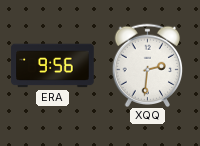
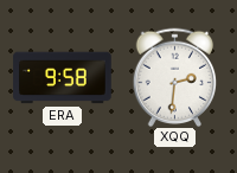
ERA: 9:56 -> 9:58 (63, 78)
